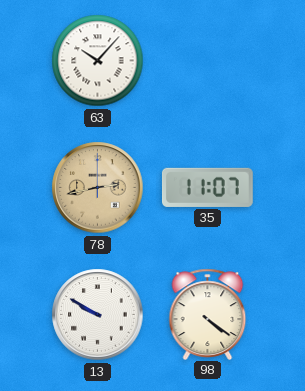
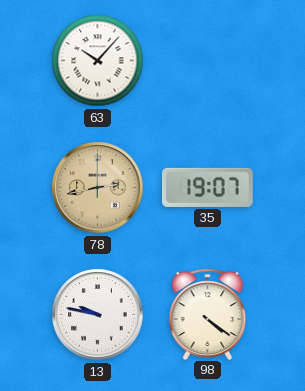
35: 11:07 -> 19:07 (207, 187)
13: 9:50 -> 9:47 (98, 315)
